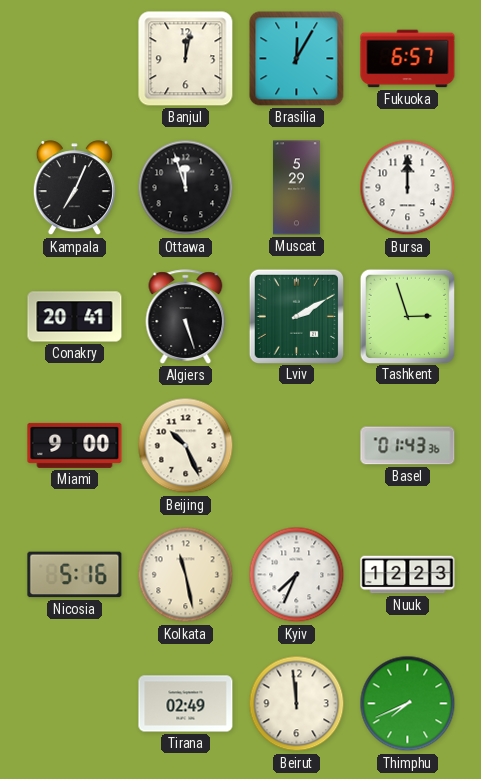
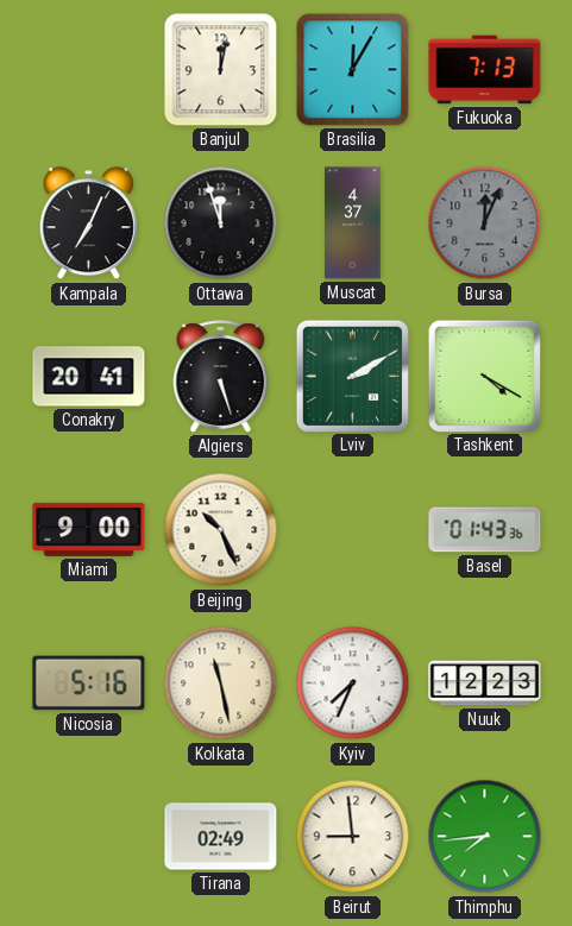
Fukuoka: 6:57 -> 7:13 (485, 70)
Muscat: 5:29 -> 4:37 (353, 223)
Bursa: 12:00 -> 12:04 (485, 223)
Bursa dial: white -> grey (485, 223)
Tashkent: 2:57 -> 4:20 (484, 376)
Beirut: 11:59 -> 8:59 (353, 837)
Thimphu: 7:41 -> 7:44 (485, 837)
